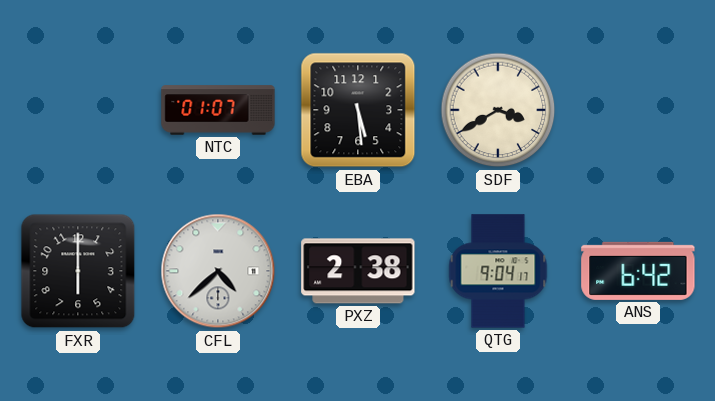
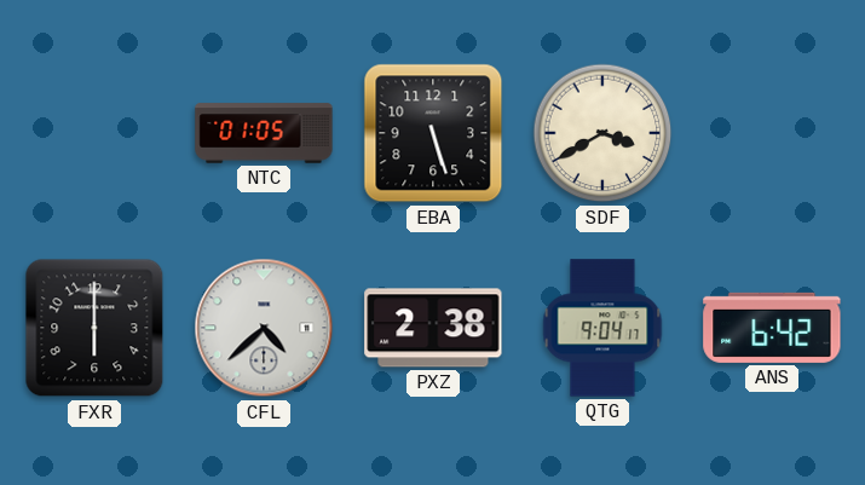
NTC: 01:07 -> 01:05 (264, 133)
EBA: 5:29 -> 5:27 (433, 133)
